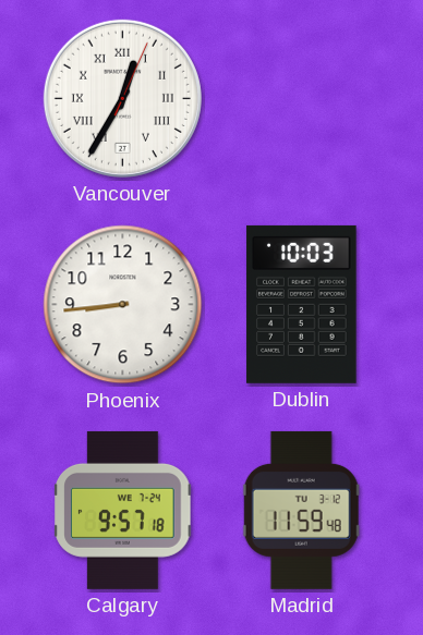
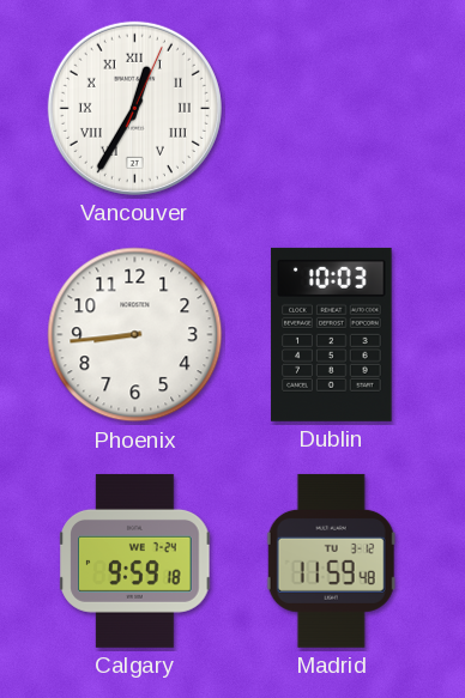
Calgary: 9:57 -> 9:59 (135, 560)
